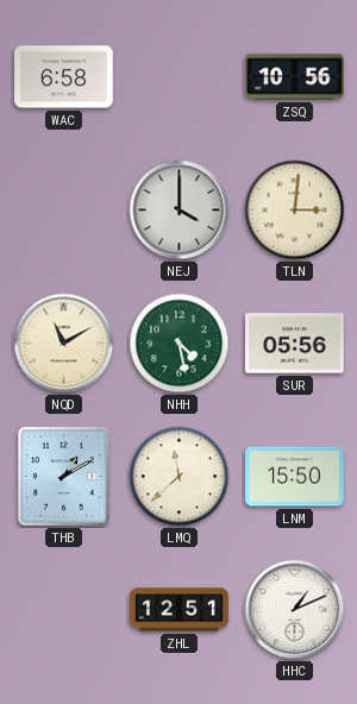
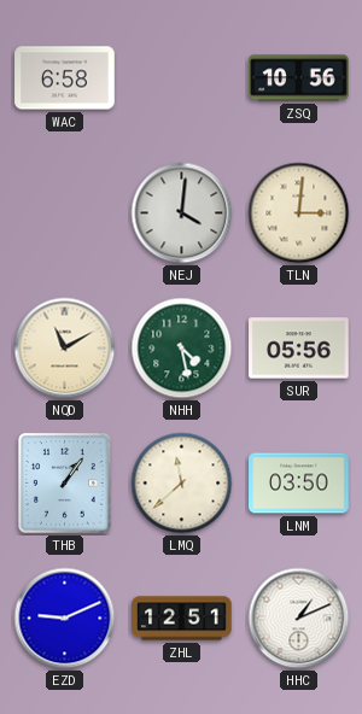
NEJ: 4:00 -> 4:01 (182, 213)
THB: 1:10 -> 1:06 (64, 482)
LNM: 15:50 -> 03:50 (299, 484)
EZD: none -> 9:11 (65, 619)
